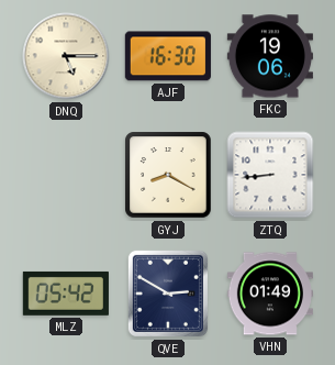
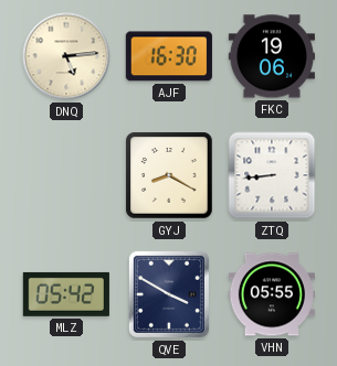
DNQ: 5:15 -> 5:14 (66, 56)
QVE: 2:50 -> 3:50 (169, 294)
VHN: 01:49 -> 05:55 (272, 294)
